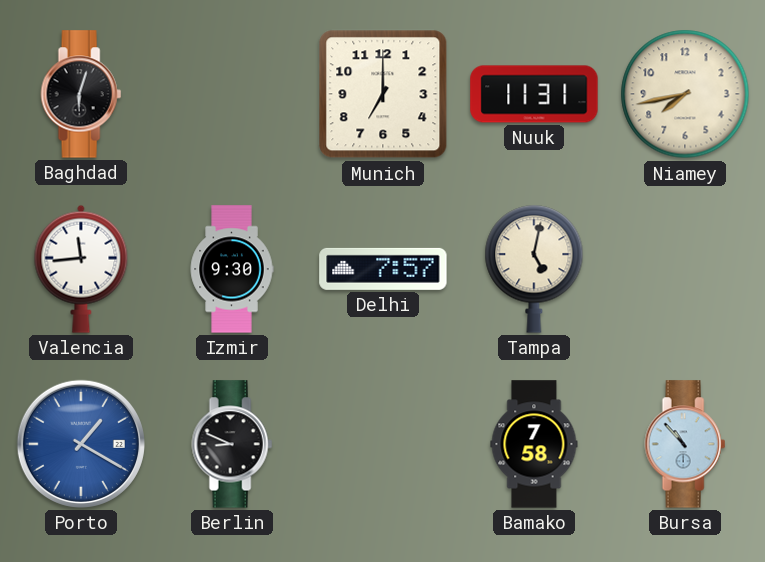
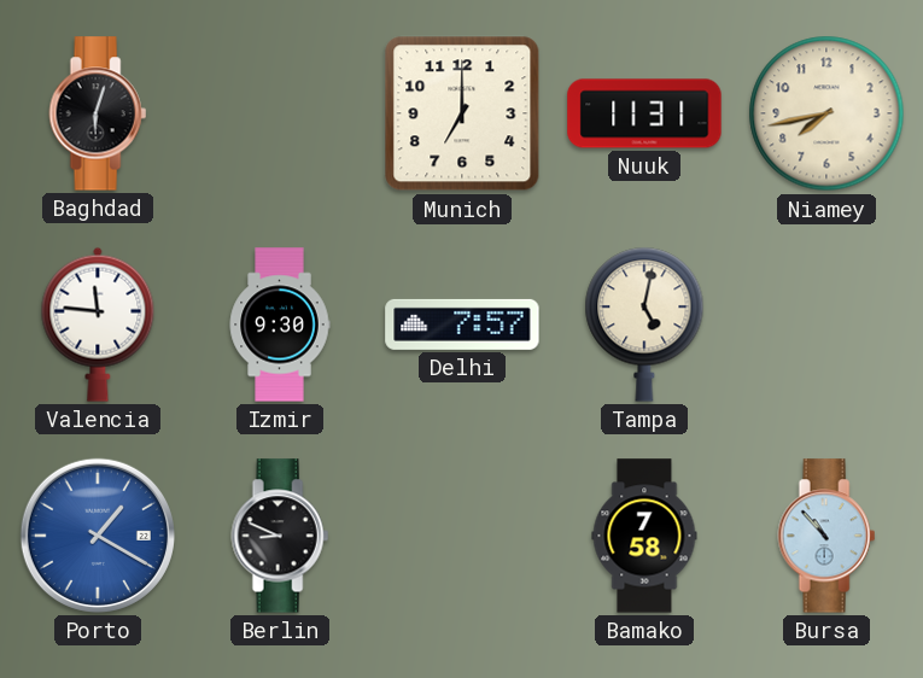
Valencia: 11:44 -> 11:46 (98, 325)
